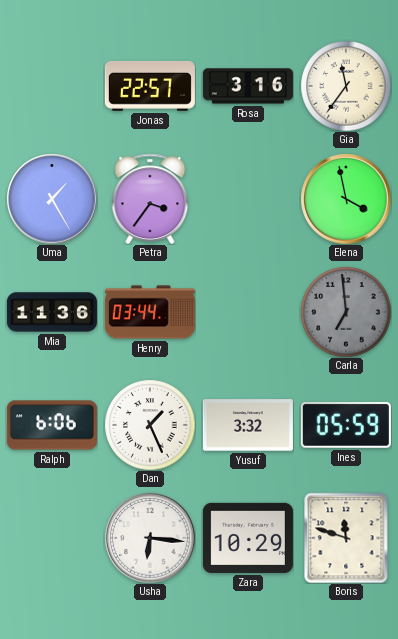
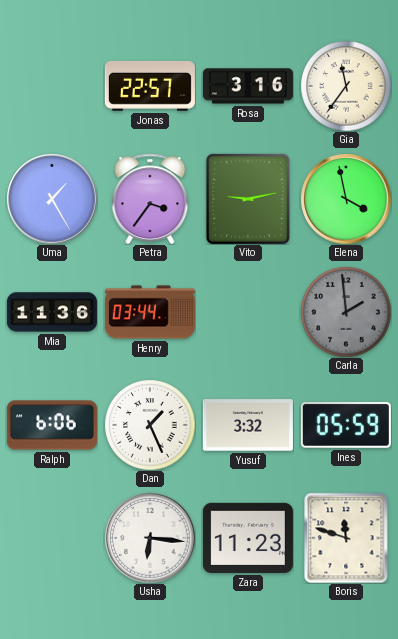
Vito: none -> 9:13 (248, 199)
Carla: 6:59 -> 1:59 (346, 312)
Zara: 10:29 -> 11:23 (248, 538)
